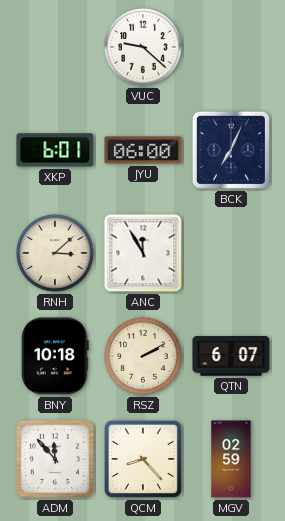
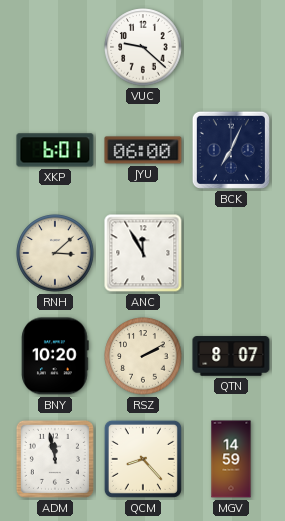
BNY: 10:18 -> 10:20 (55, 356)
QTN: 6:07 -> 8:07 (231, 356)
ADM: 11:53 -> 11:58 (55, 459)
MGV: 02:59 -> 14:59 (231, 459)
